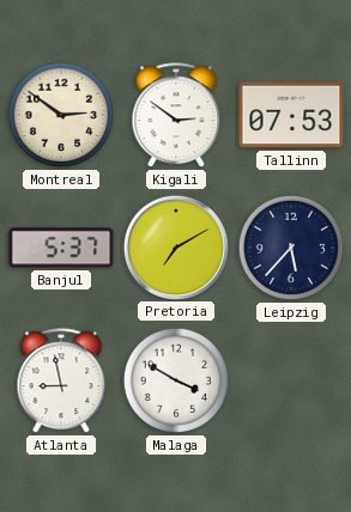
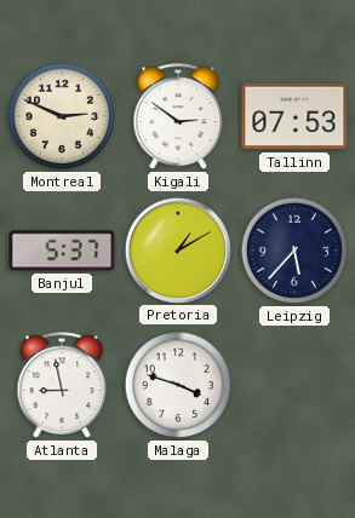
Montreal: 2:51 -> 2:49 (62, 116)
Pretoria: 7:10 -> 1:10 (177, 249)
Malaga: 3:50 -> 3:48 (178, 385)
